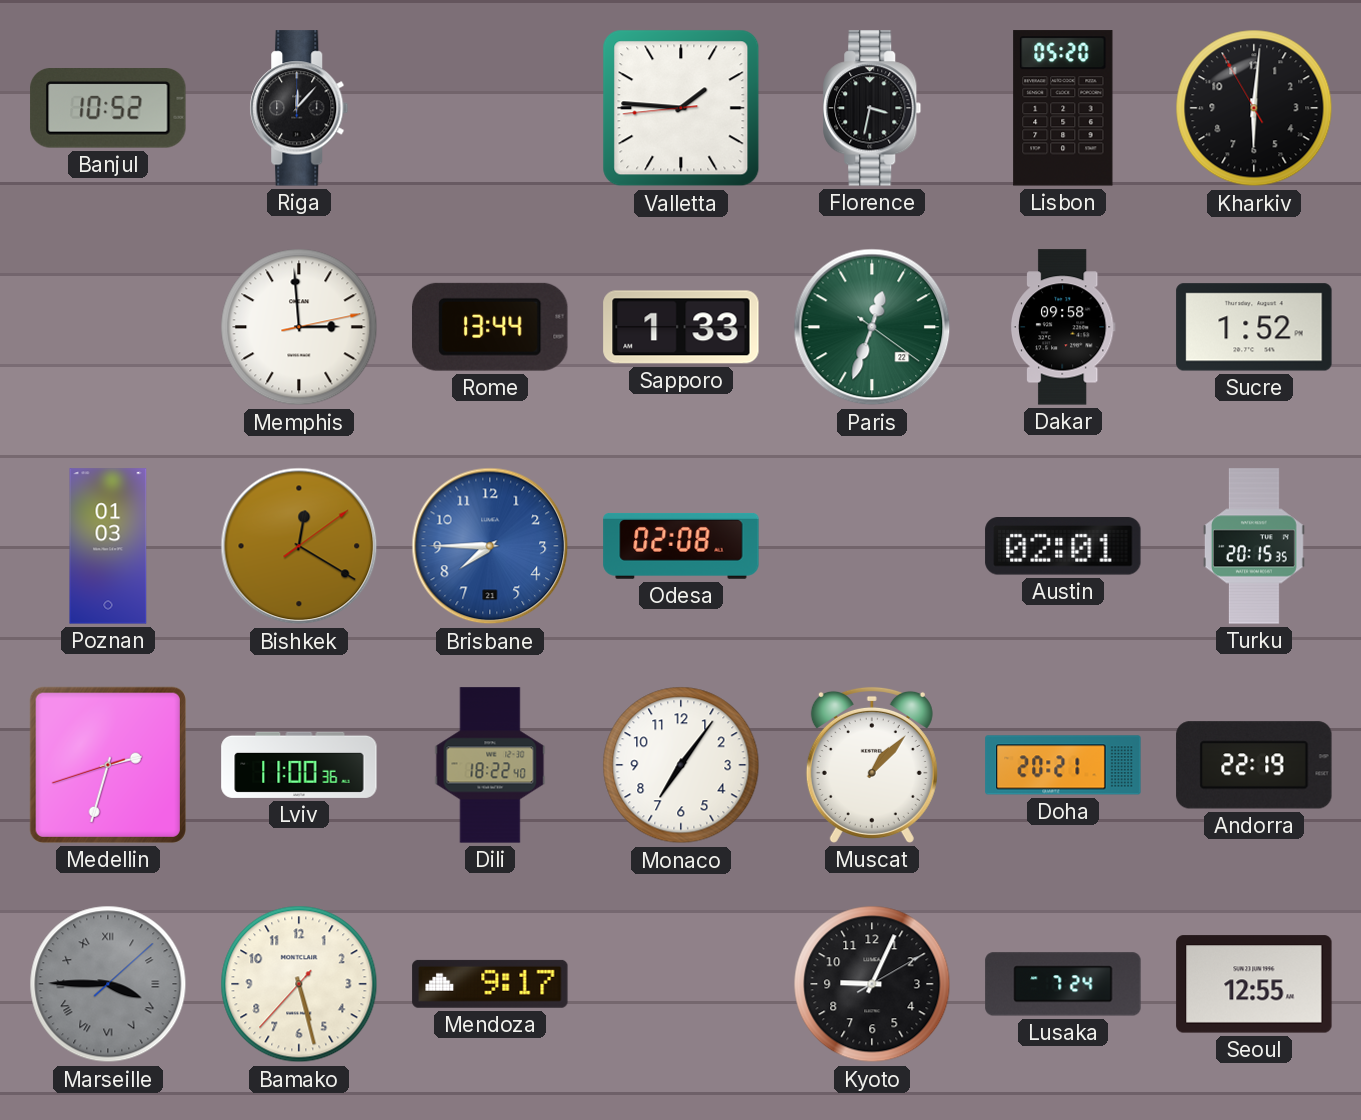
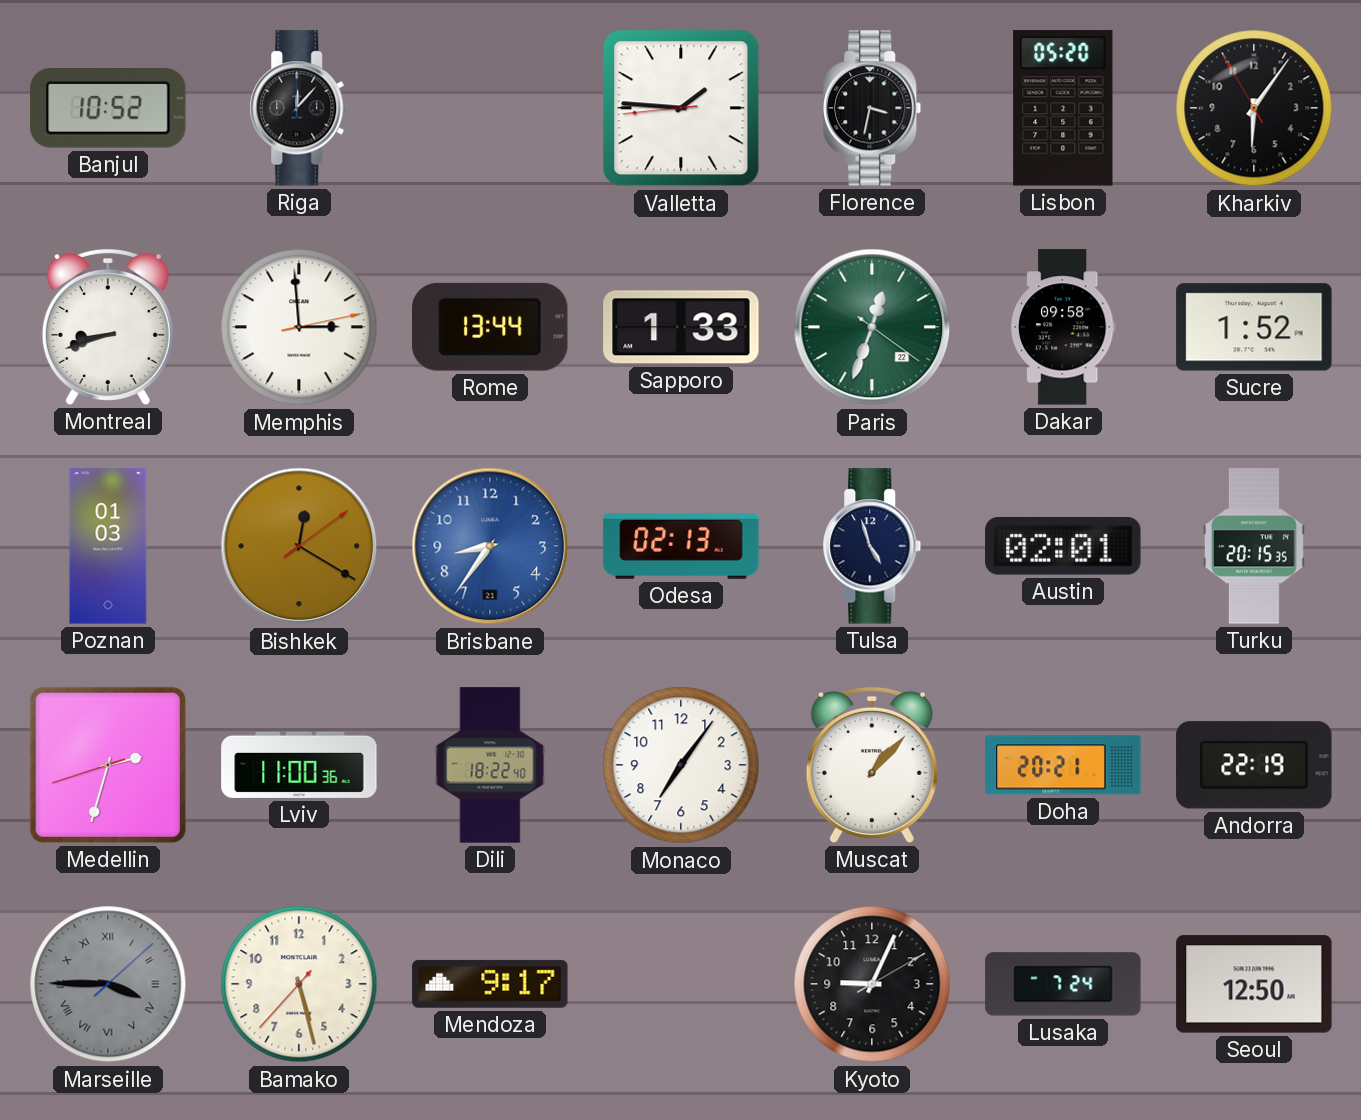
Kharkiv: 6:00 -> 6:05 (1254, 108)
Montreal: none -> 8:42 (108, 327)
Brisbane: 7:45 -> 8:36 (490, 546)
Odesa: 02:08 -> 02:13 (681, 546)
Tulsa: none -> 4:57 (872, 546)
Seoul: 12:55 -> 12:50 (1254, 984)
